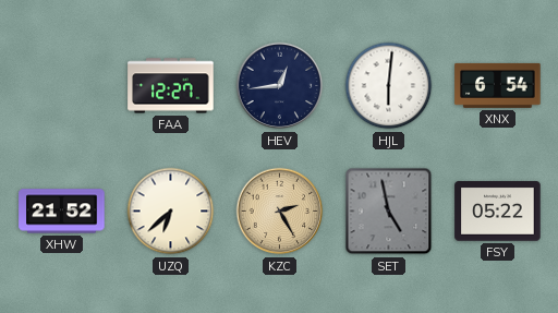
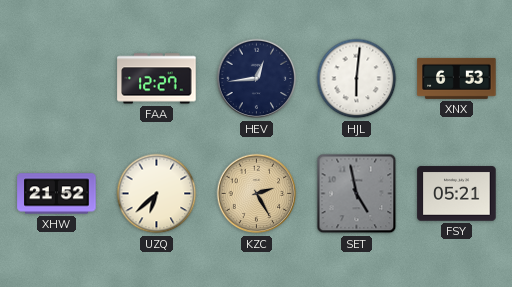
XNX: 6:54 -> 6:53 (457, 78)
FSY: 05:22 -> 05:21 (457, 194)
